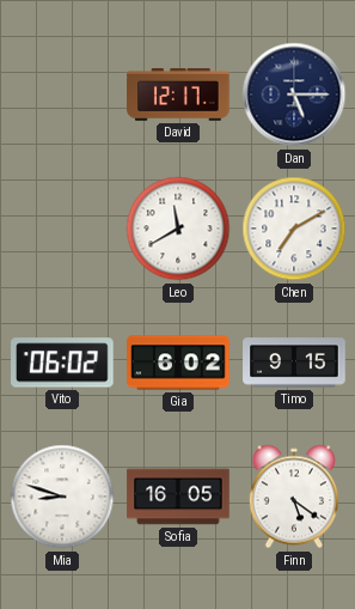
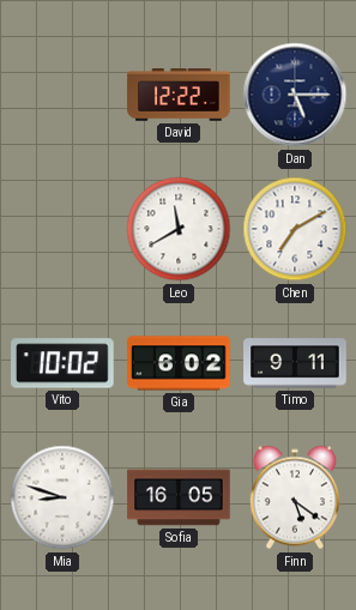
David: 12:17 -> 12:22 (179, 96)
Vito: 06:02 -> 10:02 (64, 363)
Timo: 9:15 -> 9:11 (295, 363)
